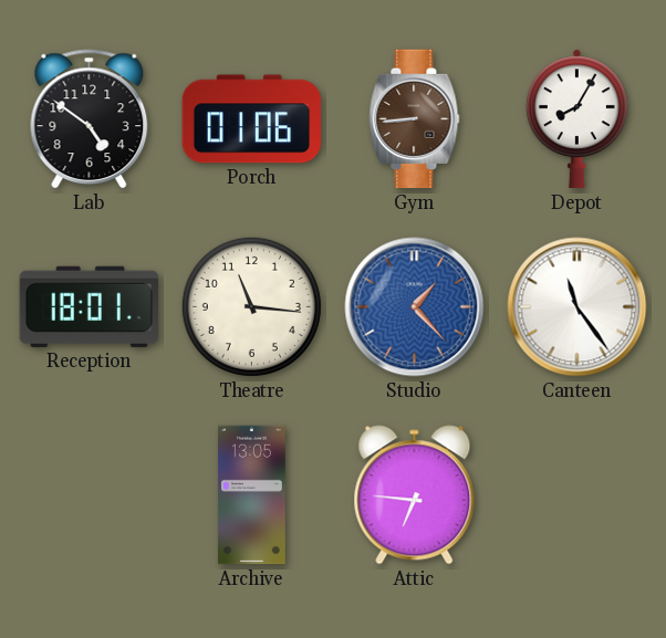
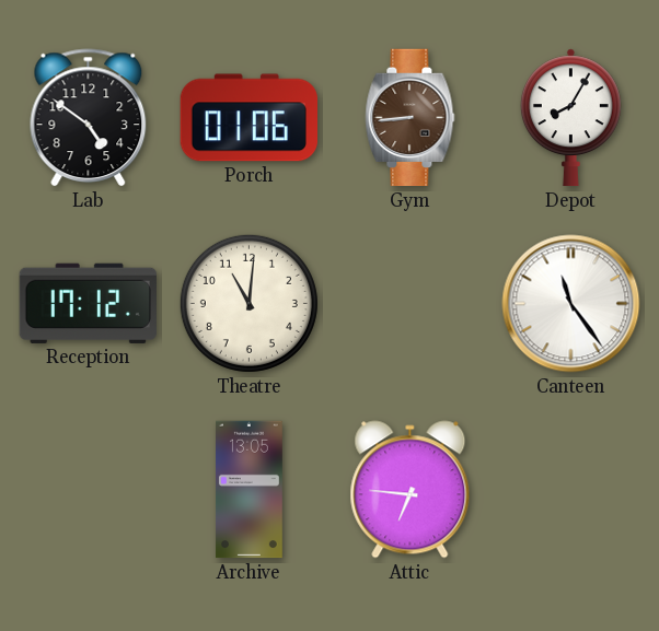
Reception: 18:01 -> 17:12 (88, 303)
Theatre: 11:16 -> 11:01 (248, 303)
Studio: 1:23 -> none (415, 307)
